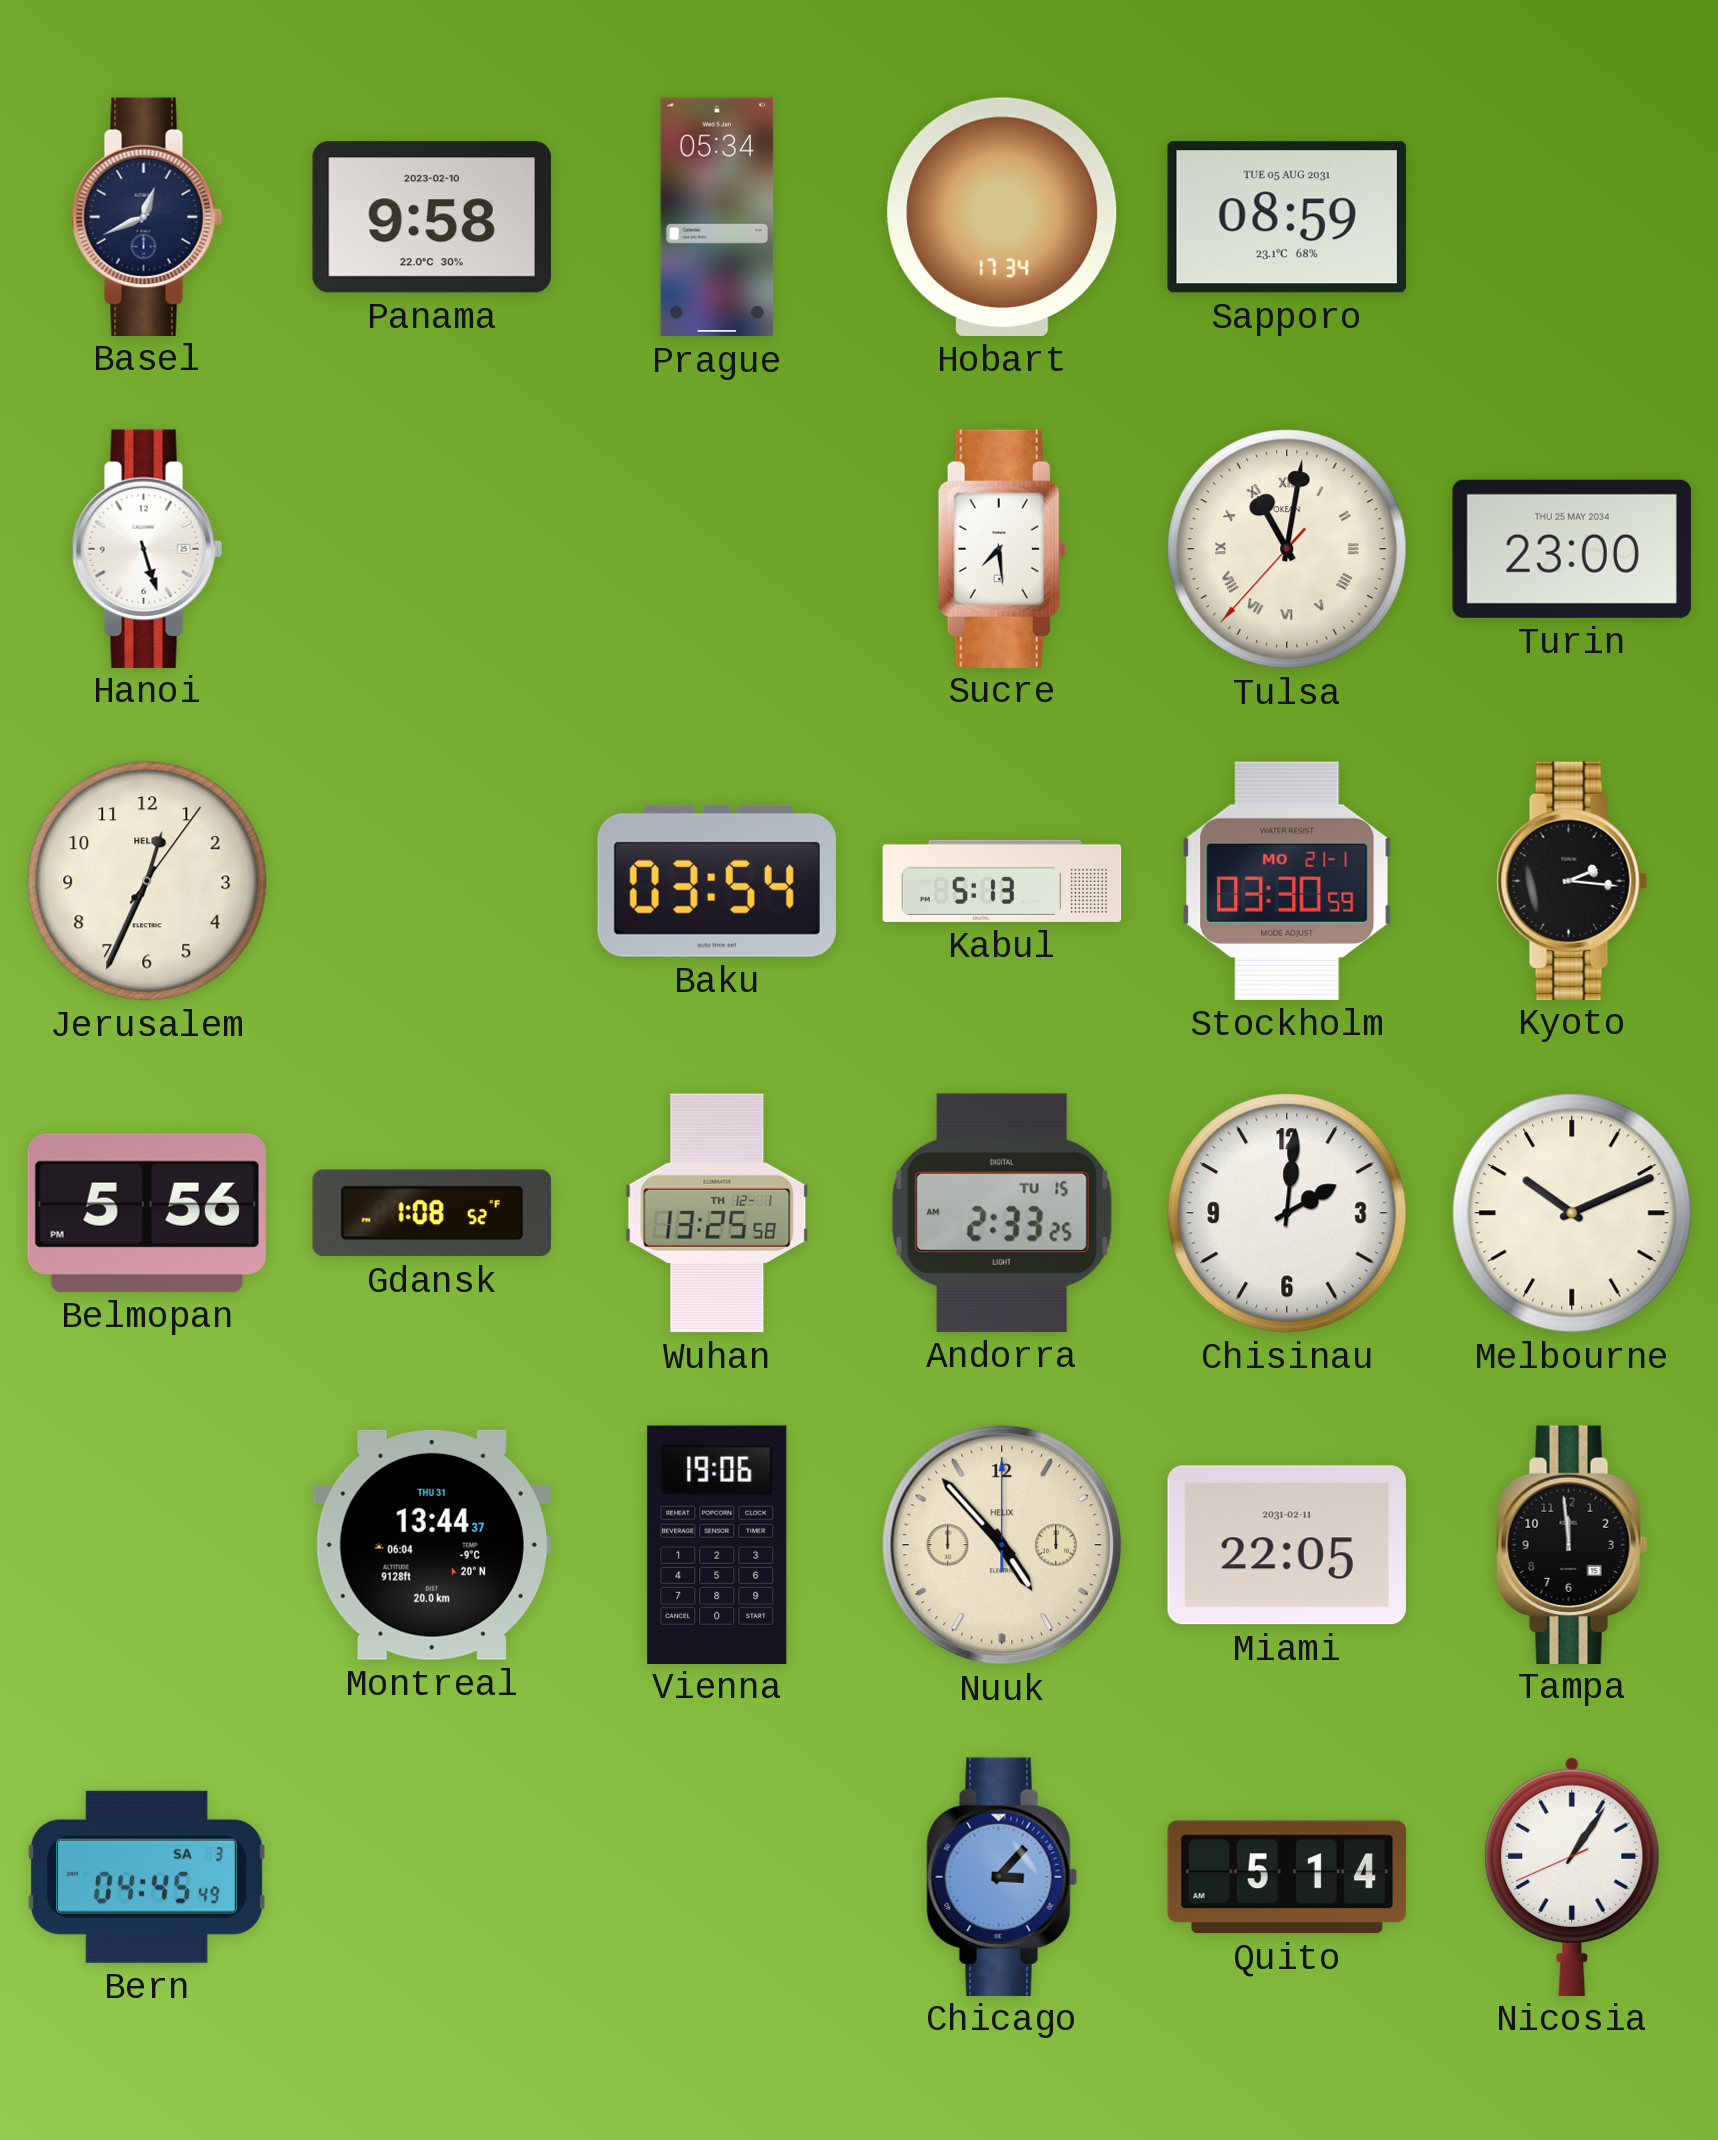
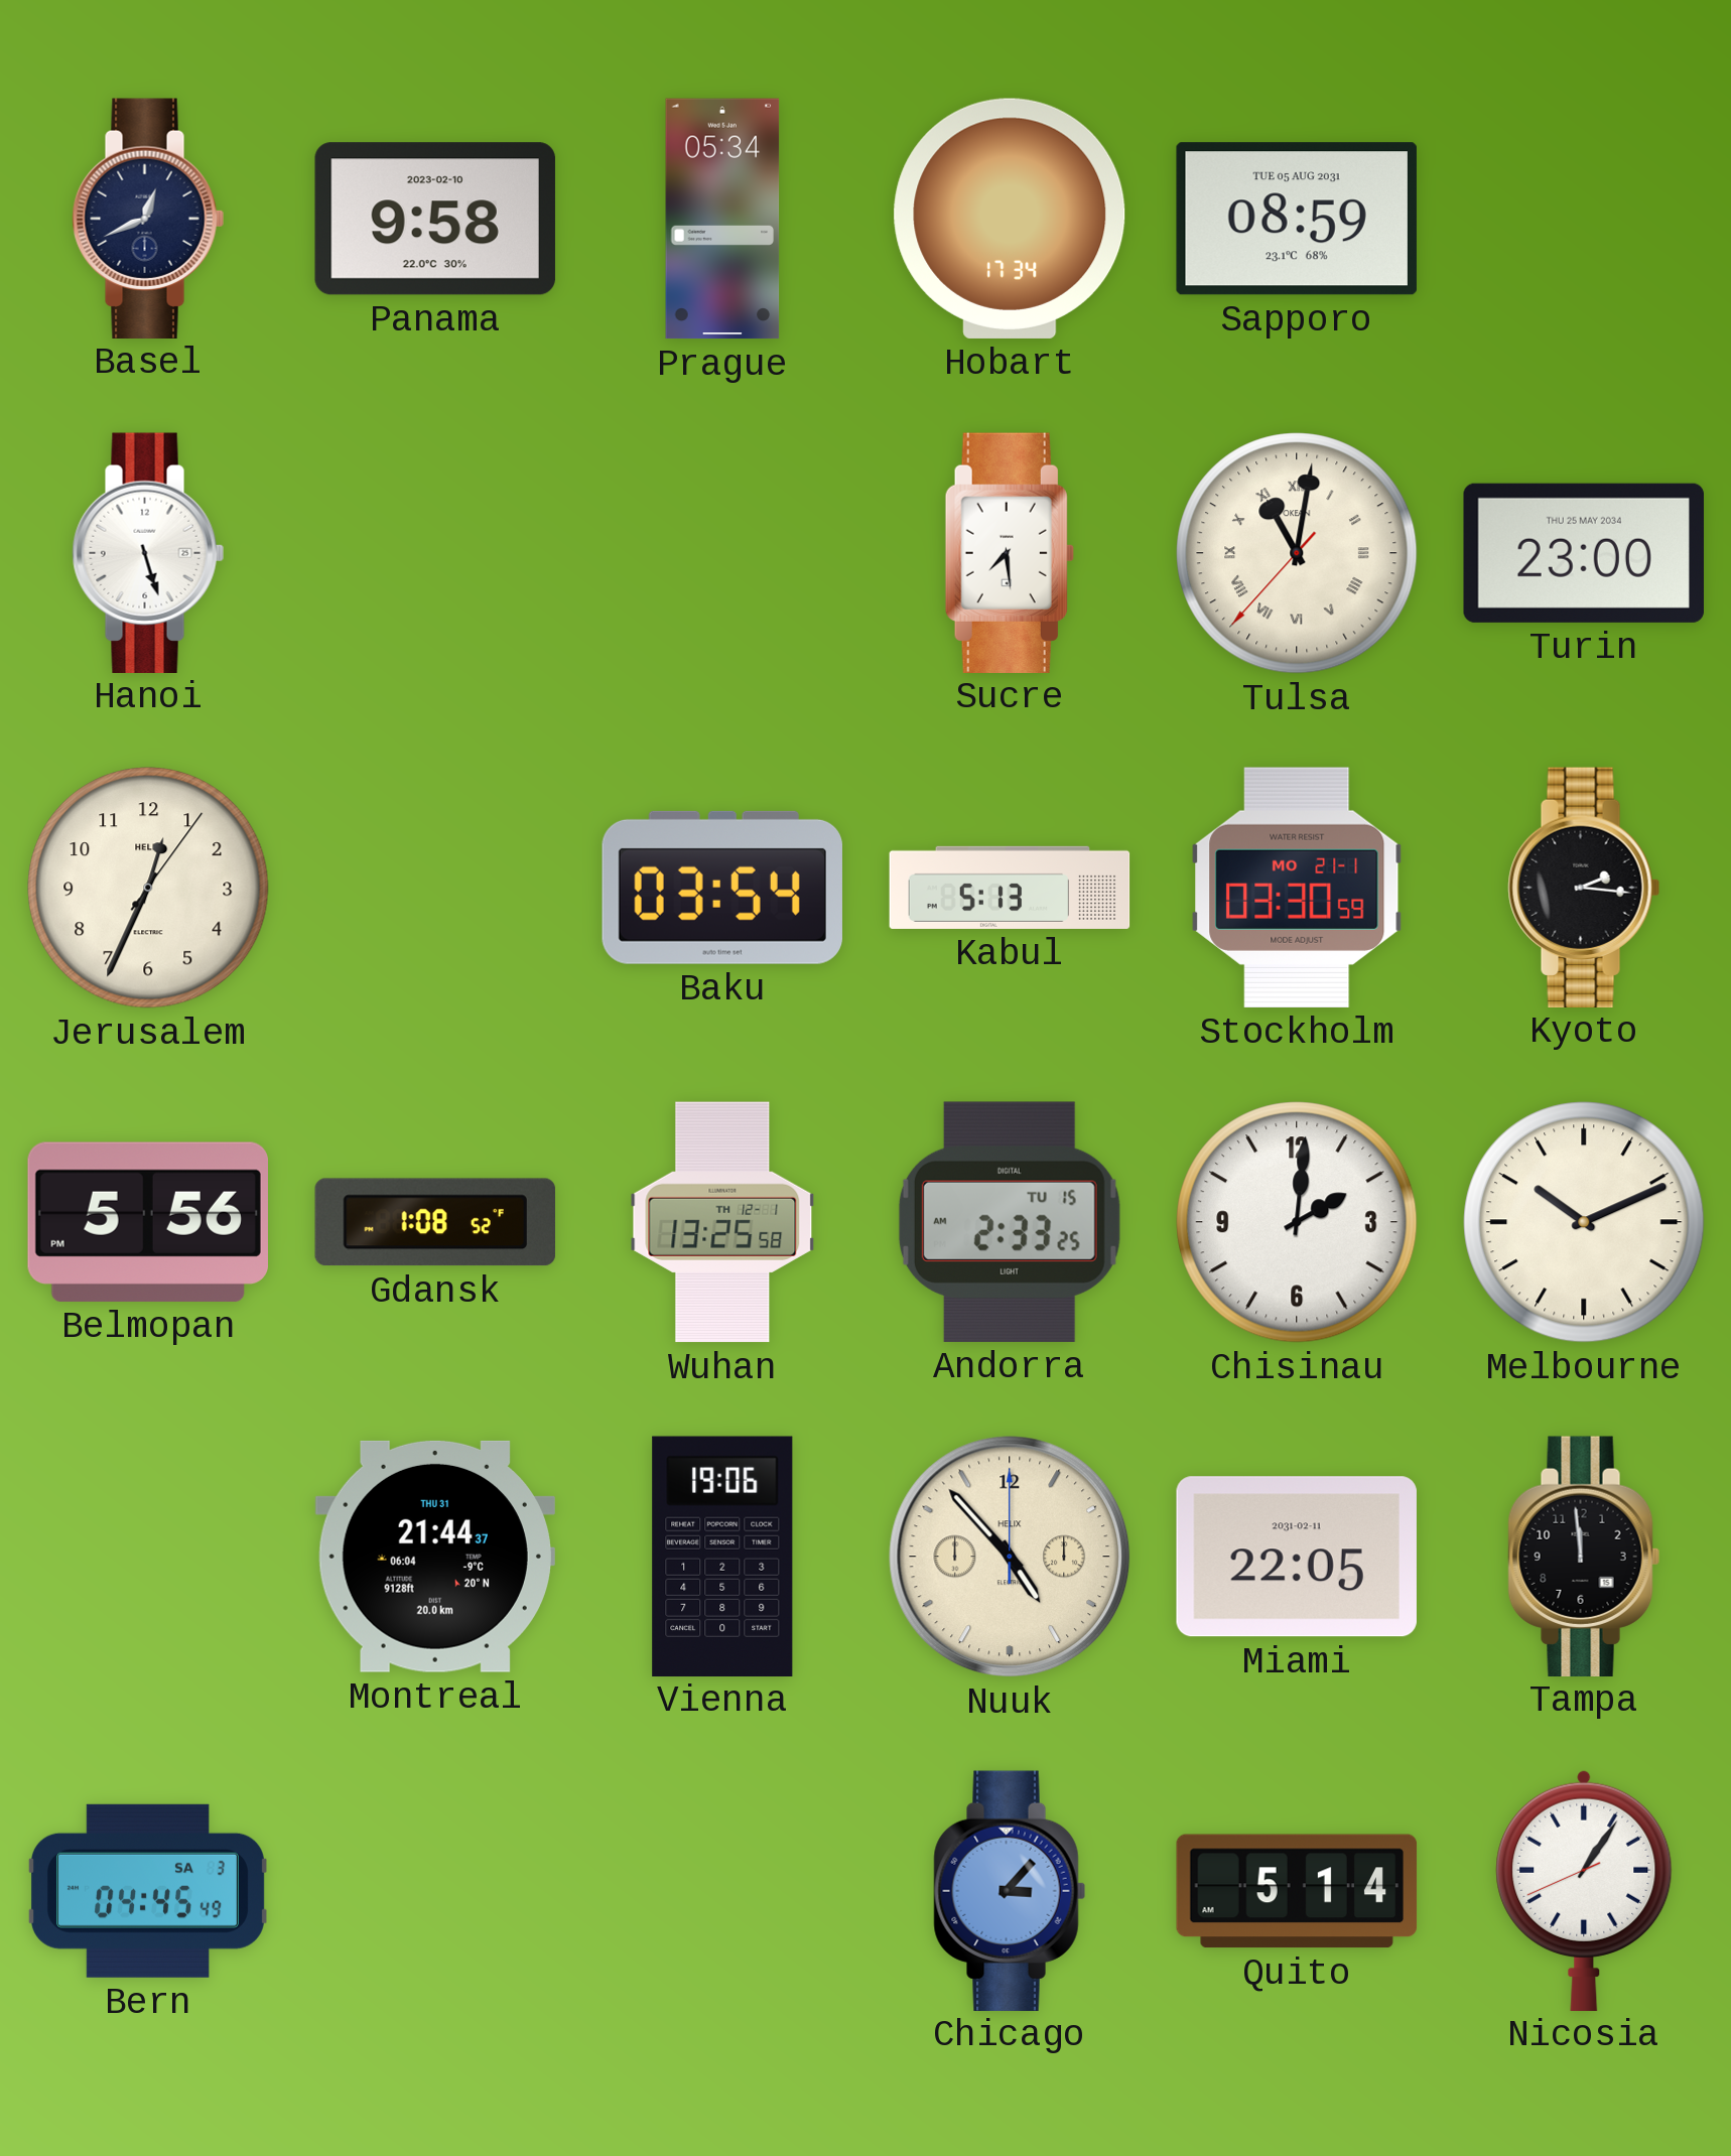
Montreal: 13:44 -> 21:44 (435, 1557)
